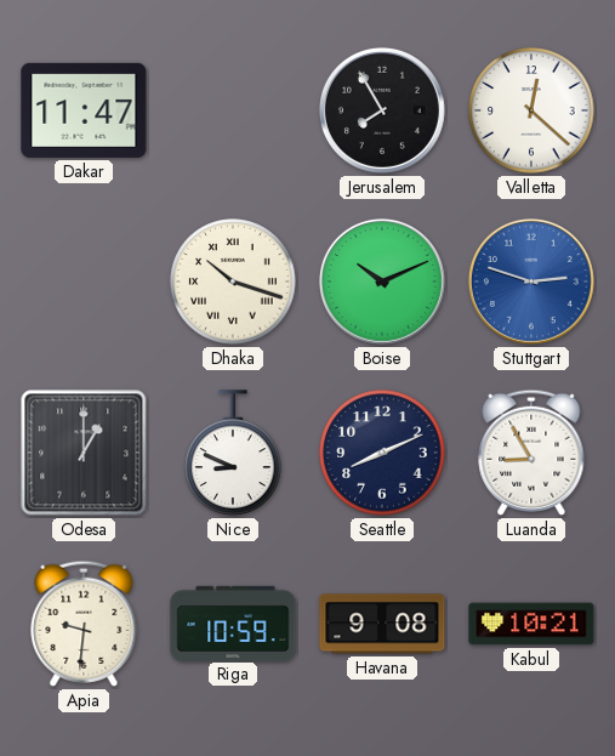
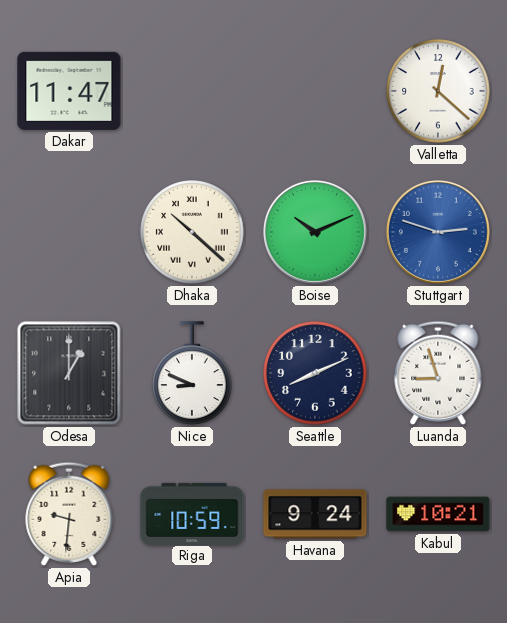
Jerusalem: 7:55 -> none (382, 110)
Dhaka: 10:18 -> 10:22 (192, 232)
Luanda: 8:55 -> 8:57 (438, 373)
Havana: 9:08 -> 9:24 (315, 514)
